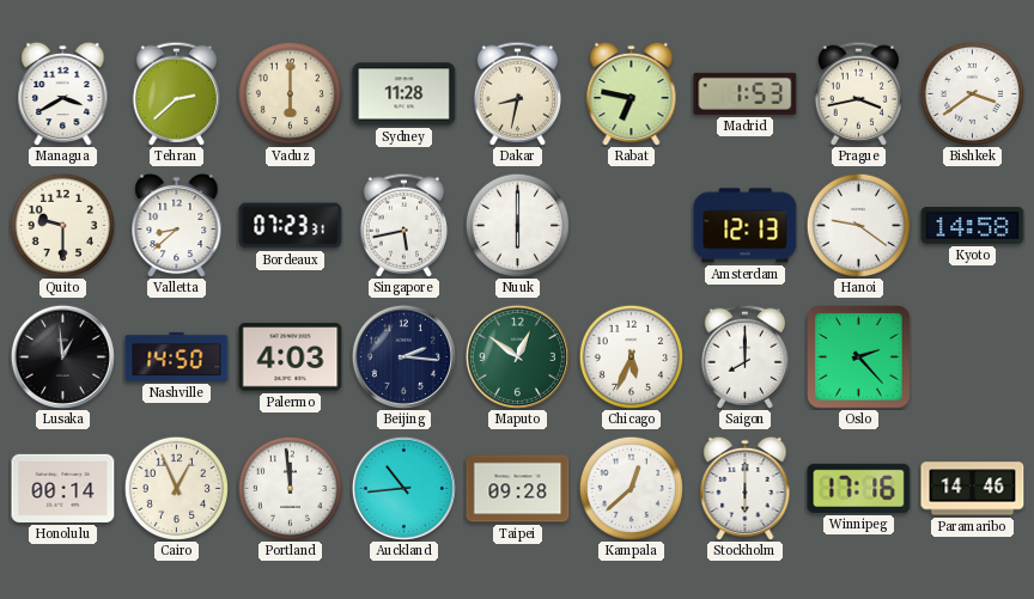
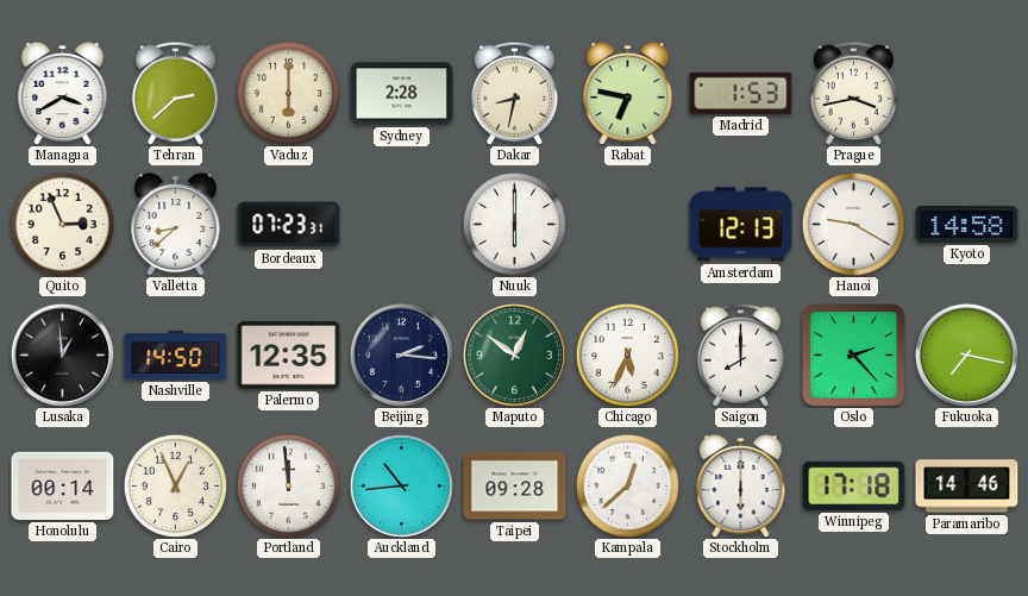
Sydney: 11:28 -> 2:28 (402, 94)
Bishkek: 3:39 -> none (972, 93)
Quito: 9:30 -> 2:56 (62, 224)
Singapore: 5:43 -> none (403, 225)
Hanoi: 9:21 -> 9:20 (853, 224)
Palermo: 4:03 -> 12:35 (289, 356)
Fukuoka: none -> 7:17 (966, 355)
Winnipeg: 17:16 -> 17:18 (854, 485)
